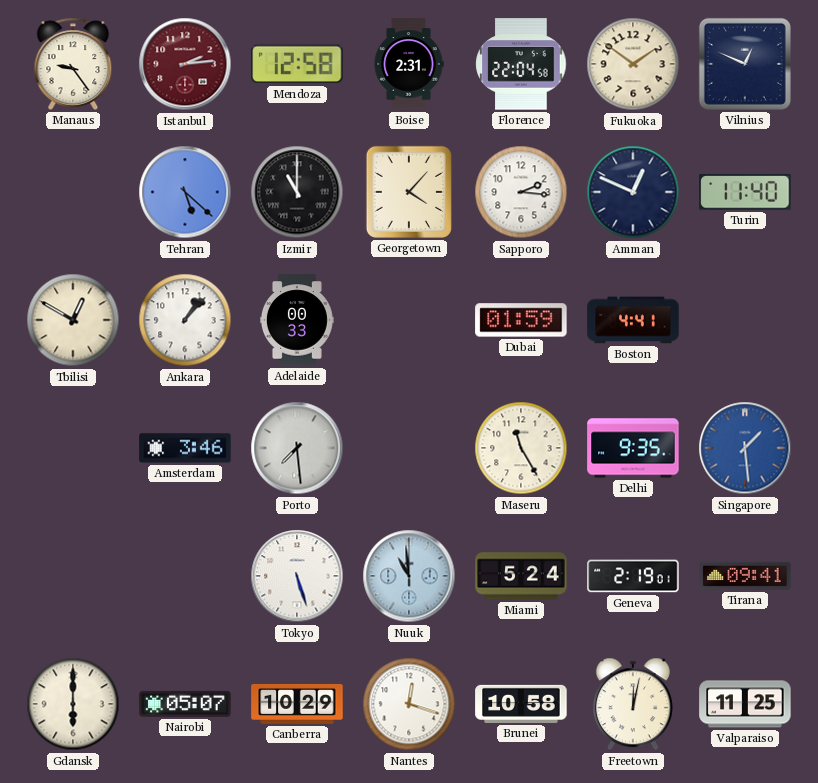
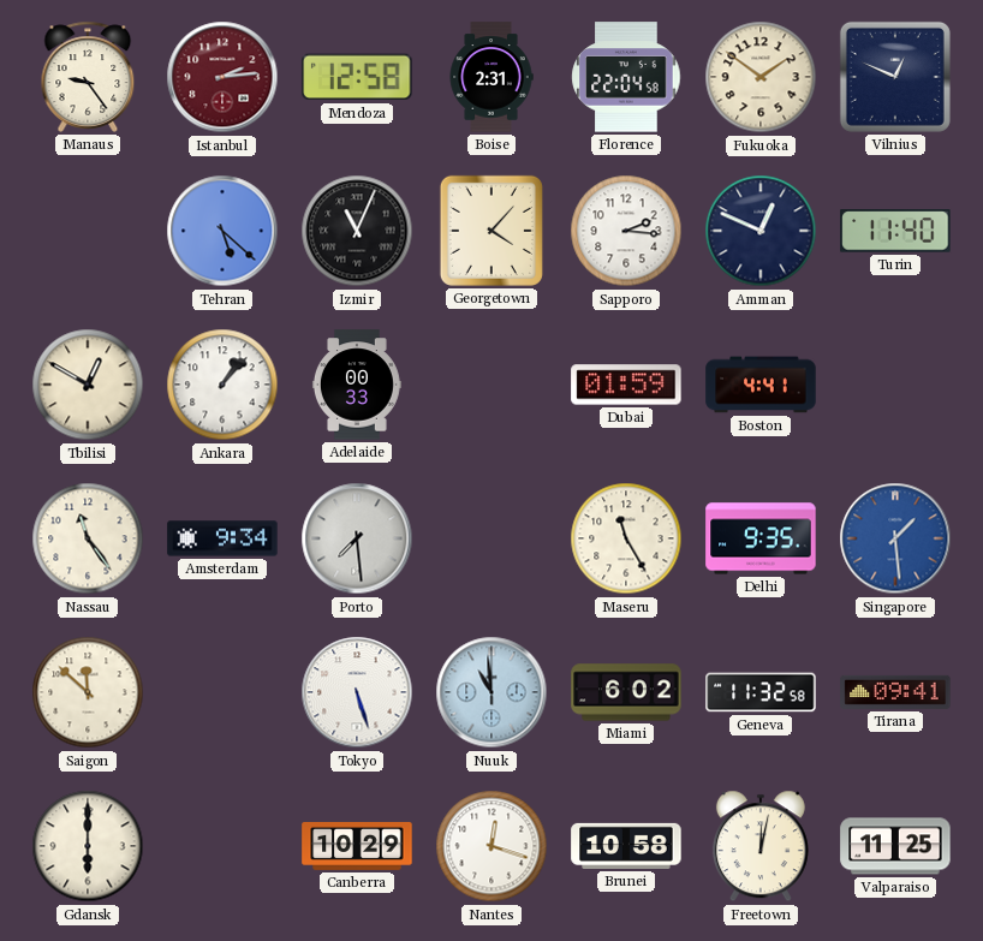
Izmir: 11:00 -> 11:04 (357, 231)
Nassau: none -> 11:24 (88, 538)
Amsterdam: 3:46 -> 9:34 (222, 538)
Saigon: none -> 11:52 (88, 692)
Miami: 5:24 -> 6:02 (626, 692)
Geneva: 2:19 -> 11:32 (761, 692)
Nairobi: 05:07 -> none (185, 704)
